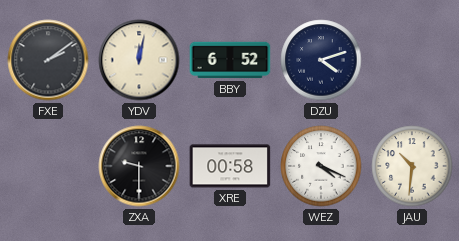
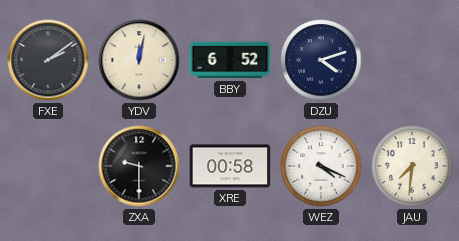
JAU: 10:31 -> 7:31 (412, 166)
